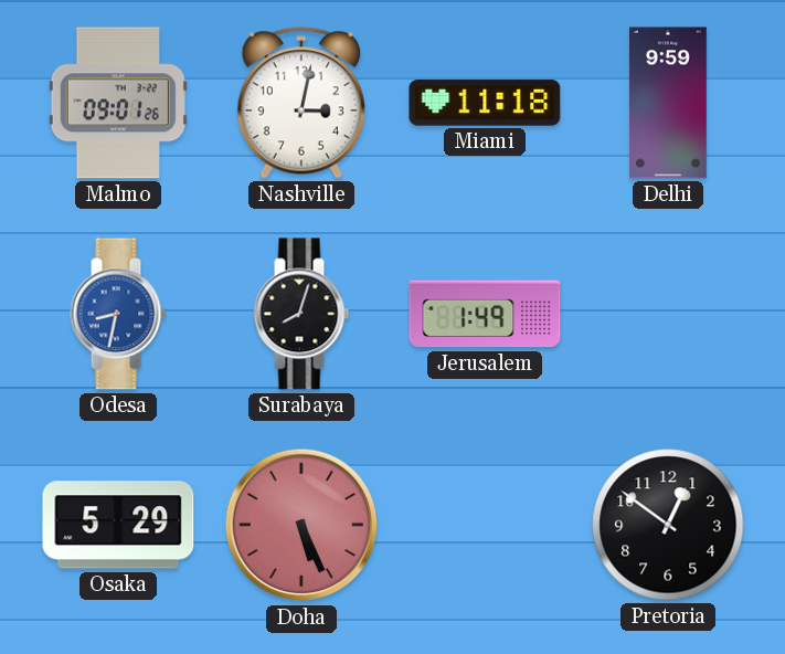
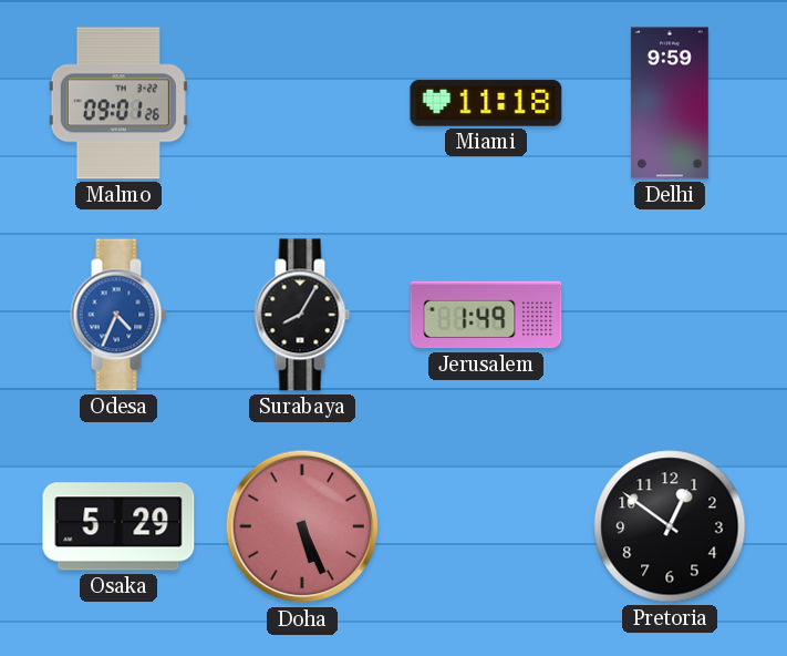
Nashville: 3:02 -> none (301, 103)
Odesa: 8:32 -> 4:34 (118, 315)
Surabaya: 8:03 -> 8:05 (302, 315)
